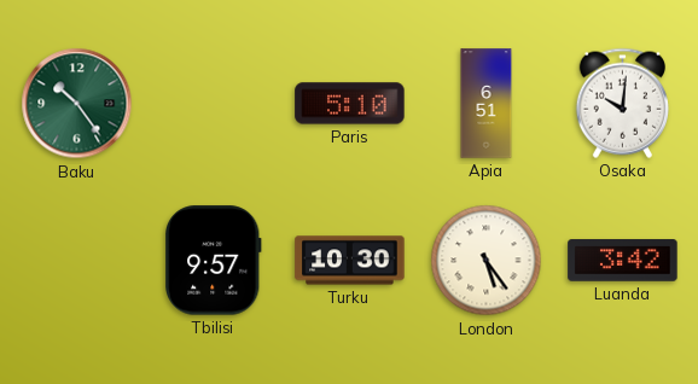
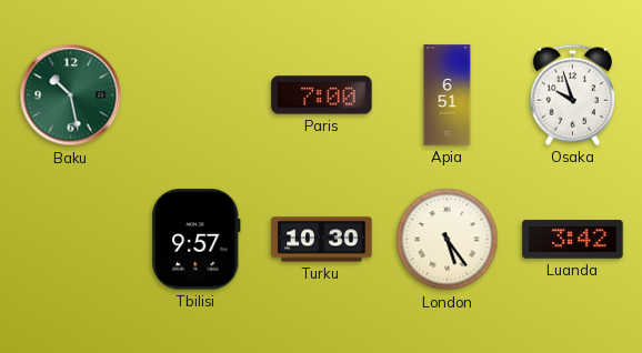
Baku: 10:24 -> 10:28 (71, 95)
Paris: 5:10 -> 7:00 (322, 95)
Osaka: 10:01 -> 9:57 (572, 94)
